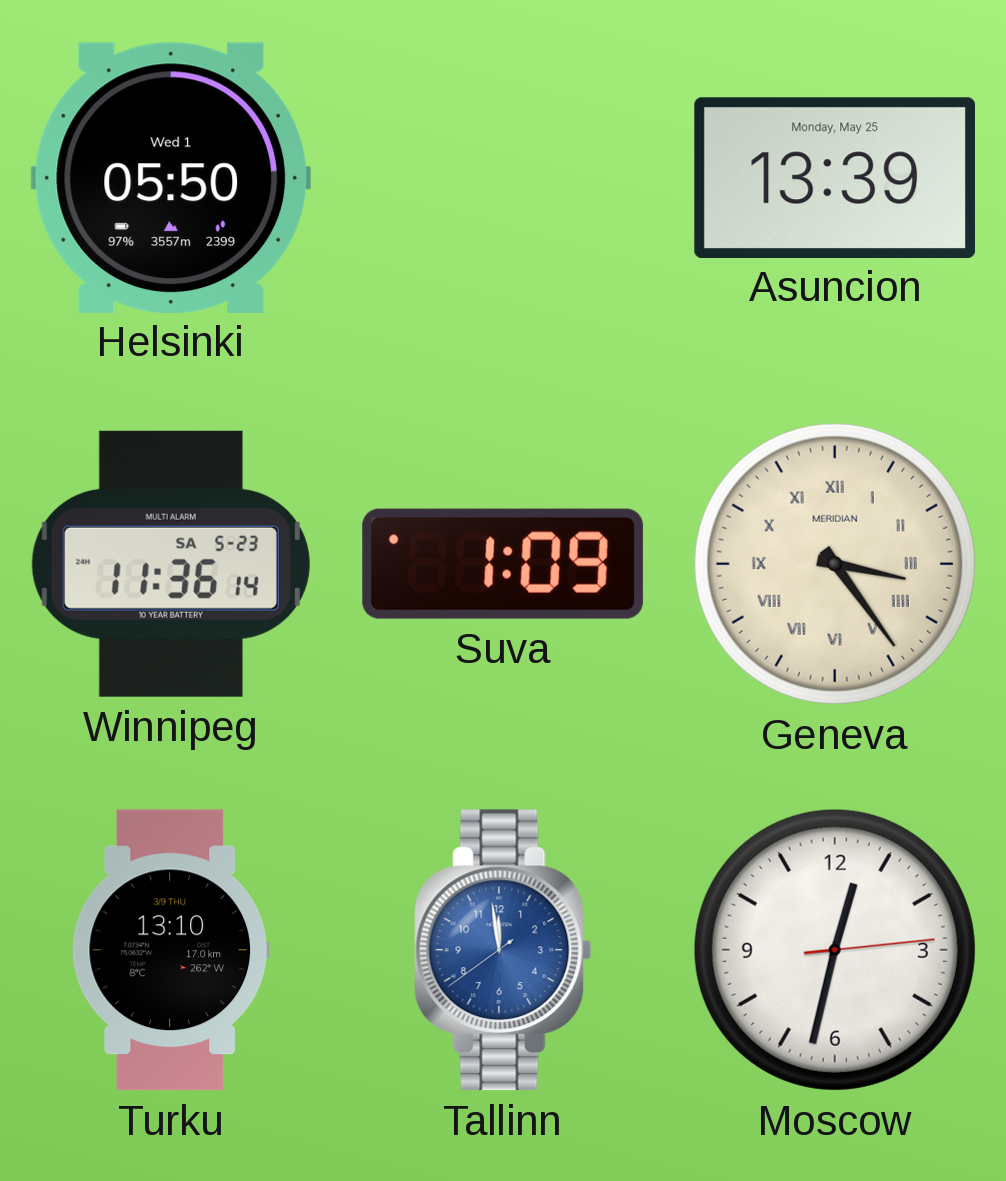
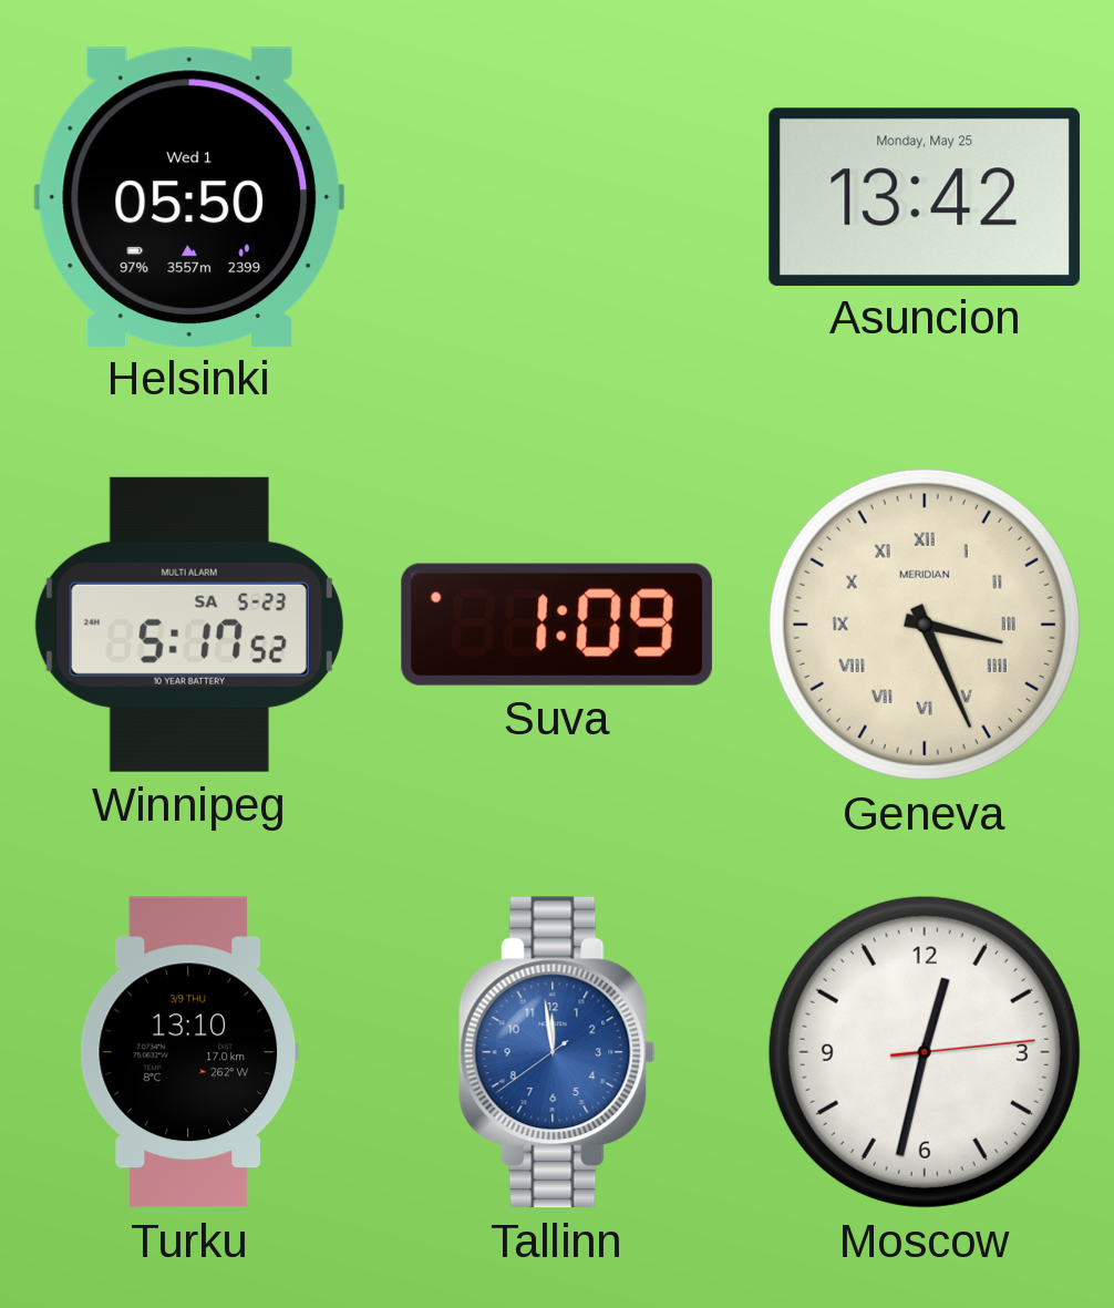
Asuncion: 13:39 -> 13:42 (925, 196)
Winnipeg: 11:36 -> 5:17 (189, 625)
Geneva: 3:24 -> 3:26 (925, 625)
